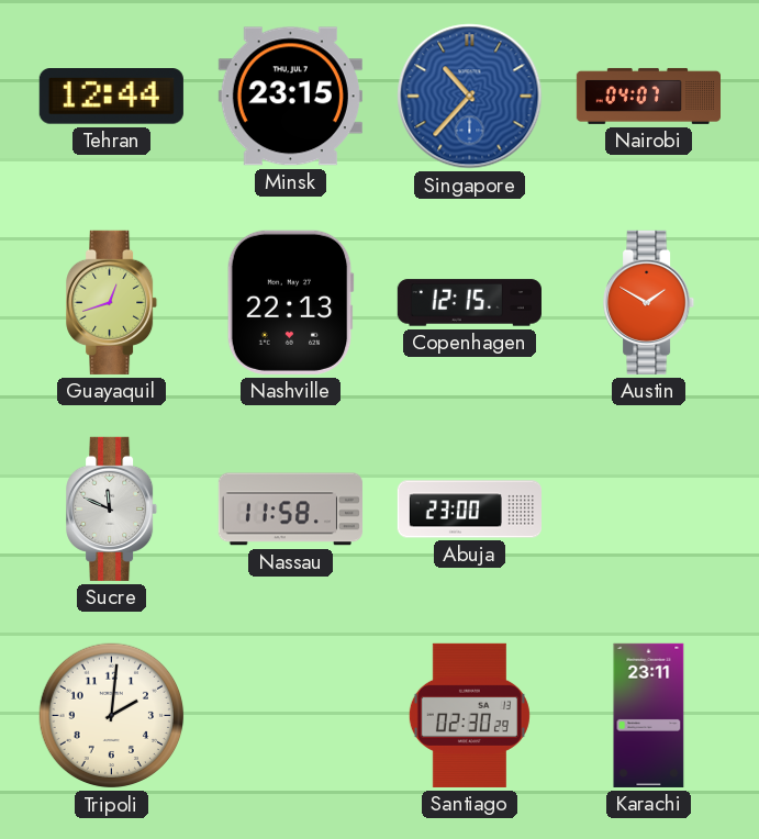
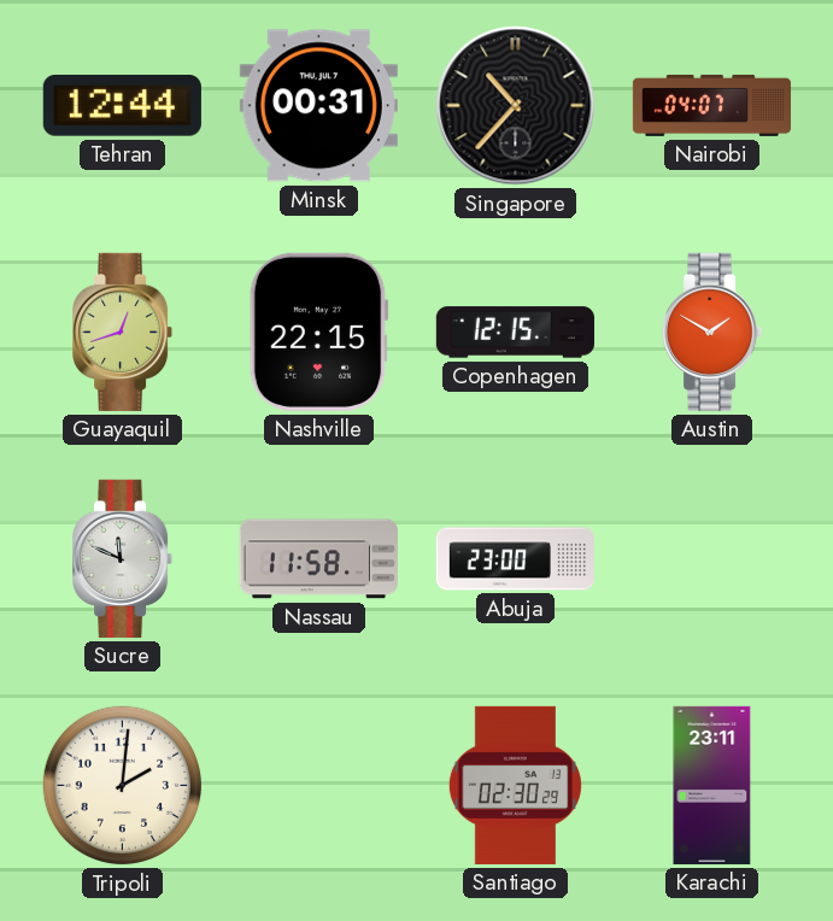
Minsk: 23:15 -> 00:31 (318, 106)
Singapore dial: blue -> black (516, 106)
Nashville: 22:13 -> 22:15 (318, 332)
